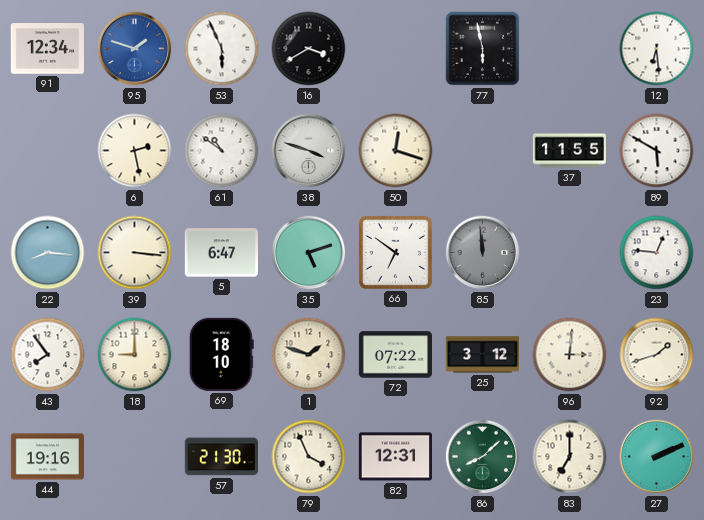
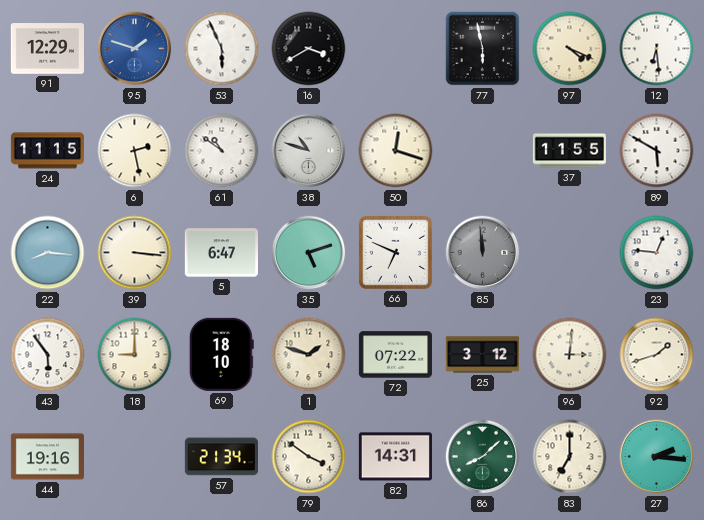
91: 12:34 -> 12:29 (47, 49)
97: none -> 4:19 (570, 49)
24: none -> 11:15 (47, 151)
38: 3:48 -> 10:48 (309, 151)
66: 6:51 -> 6:49 (395, 252)
43: 7:54 -> 5:54 (48, 355)
57: 21:30 -> 21:34 (221, 457)
79: 3:56 -> 3:51 (309, 457)
82: 12:31 -> 14:31 (395, 457)
27: 2:11 -> 2:16 (657, 457)
